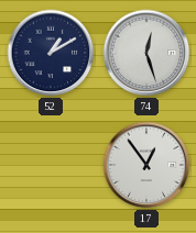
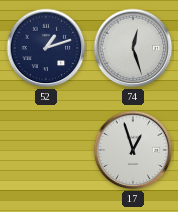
52: 1:10 -> 1:12 (46, 48)
17: 12:54 -> 12:57 (133, 150)
